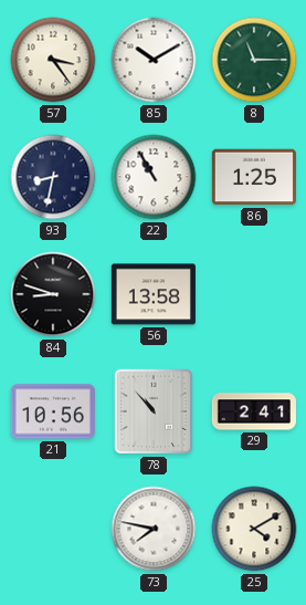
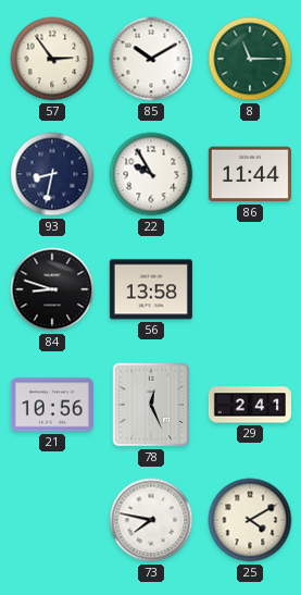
57: 3:24 -> 2:54 (52, 59)
22: 10:55 -> 9:55 (151, 174)
86: 1:25 -> 11:44 (250, 174)
78: 10:53 -> 12:26 (151, 405)
